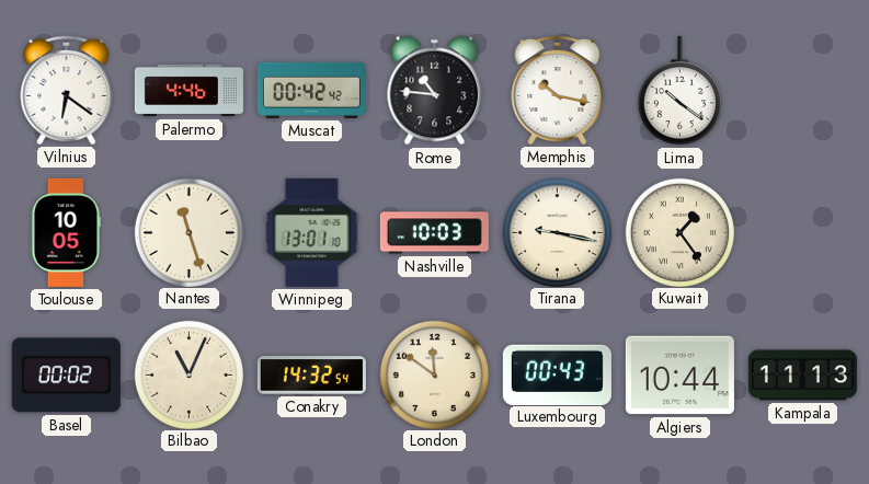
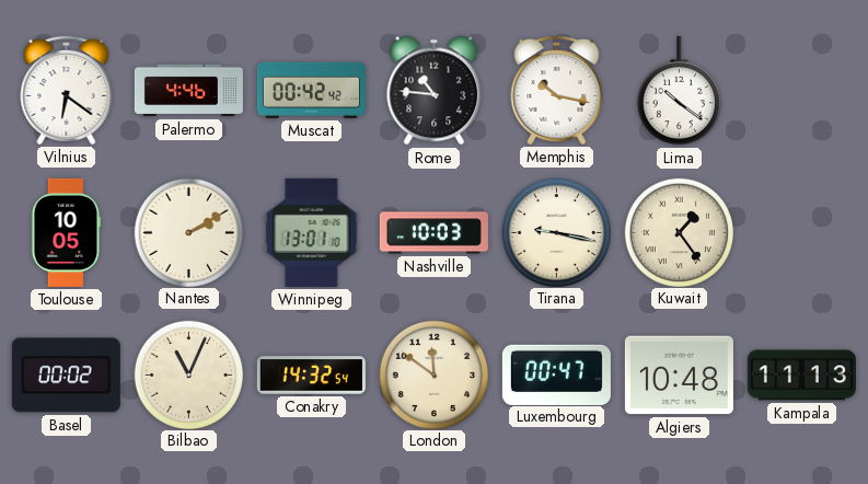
Nantes: 11:27 -> 2:10 (188, 232)
Luxembourg: 00:43 -> 00:47 (556, 374)
Algiers: 10:44 -> 10:48 (679, 376)
